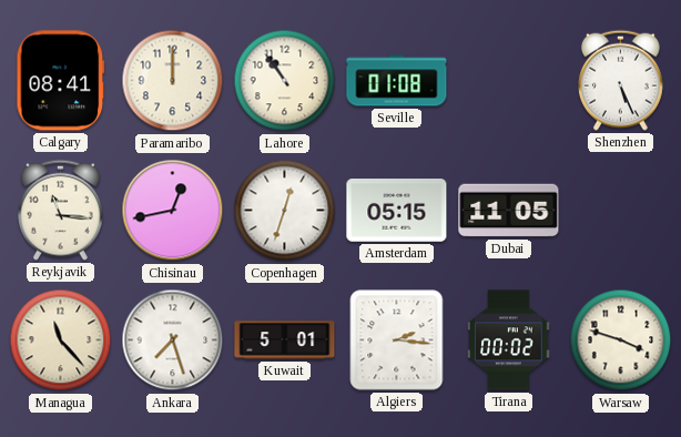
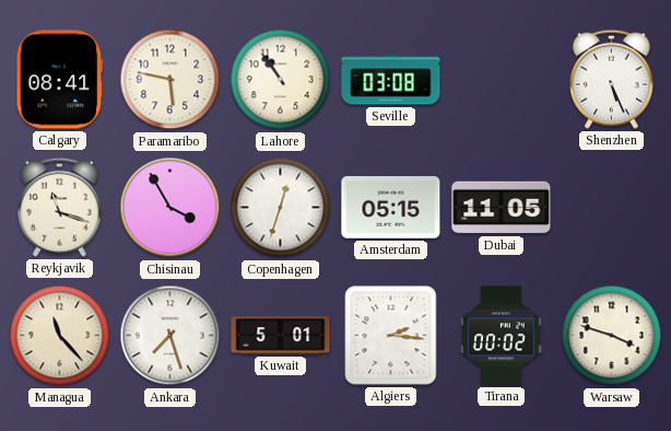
Paramaribo: 12:00 -> 5:47 (170, 80)
Seville: 01:08 -> 03:08 (391, 80)
Reykjavik: 11:16 -> 11:18 (59, 207)
Chisinau: 12:43 -> 3:55 (170, 208)
